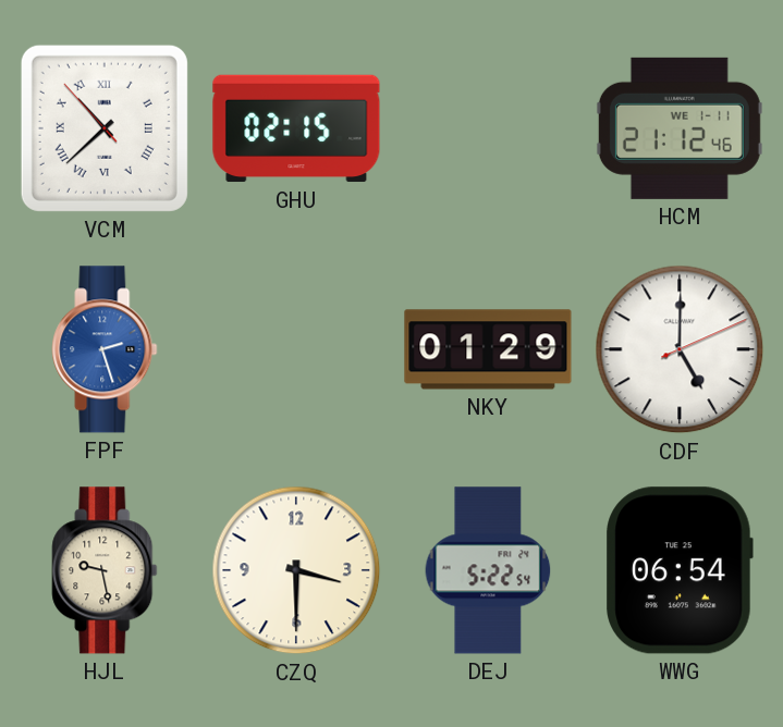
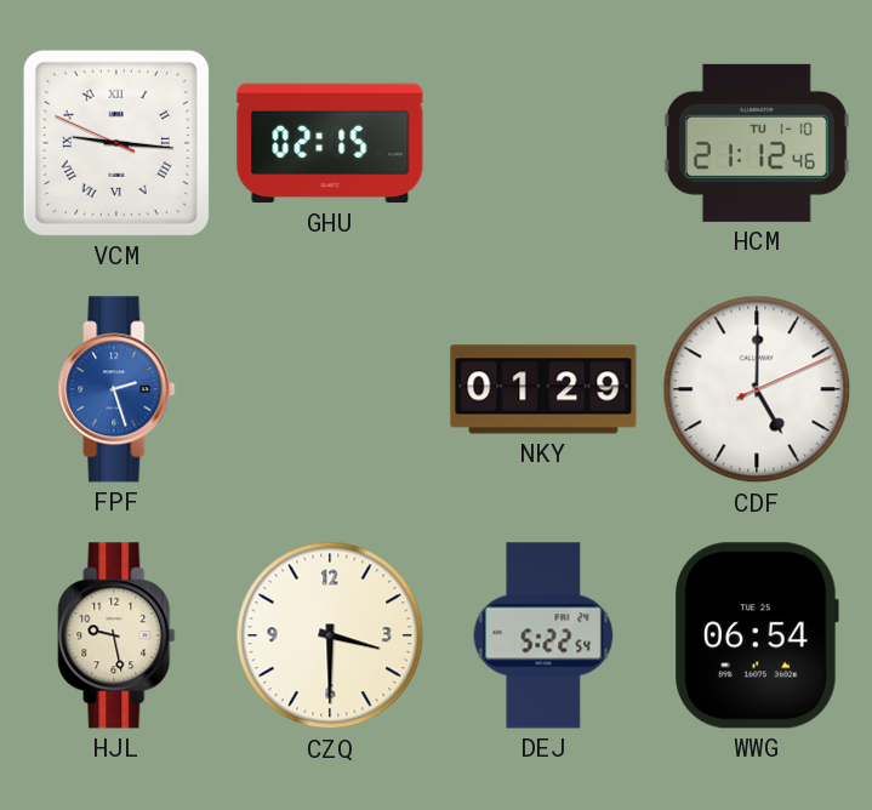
VCM: 10:37 -> 9:15 (116, 143)
HCM date: WE 1-11 -> TU 1-10 (757, 143)
